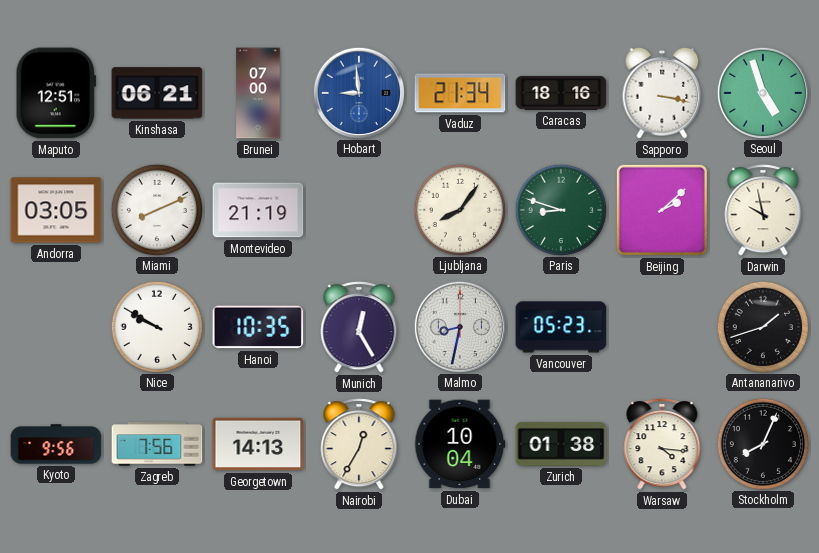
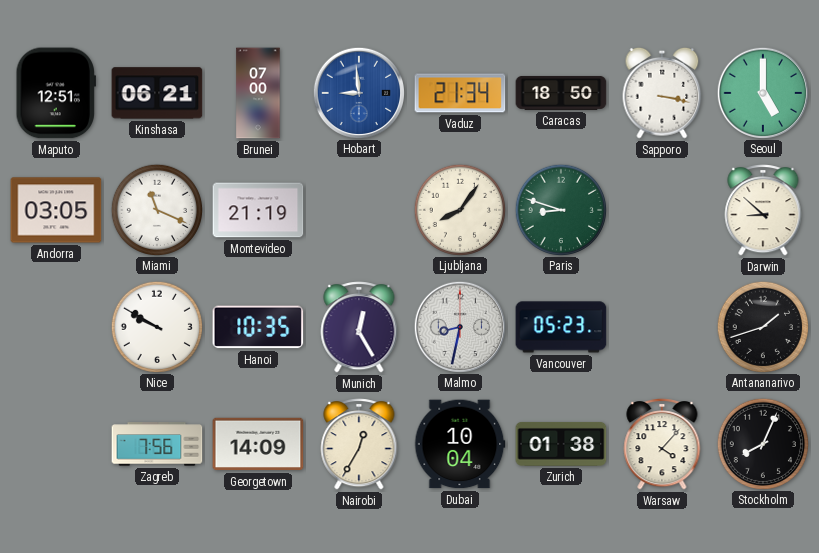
Caracas: 18:16 -> 18:50 (561, 93)
Seoul: 4:57 -> 5:00 (762, 92)
Miami: 8:11 -> 11:19 (156, 209)
Beijing: 2:08 -> none (662, 210)
Darwin: 9:58 -> 8:52 (763, 211)
Kyoto: 9:56 -> none (56, 444)
Georgetown: 14:13 -> 14:09 (258, 444)
Warsaw: 4:16 -> 4:07 (662, 445)
